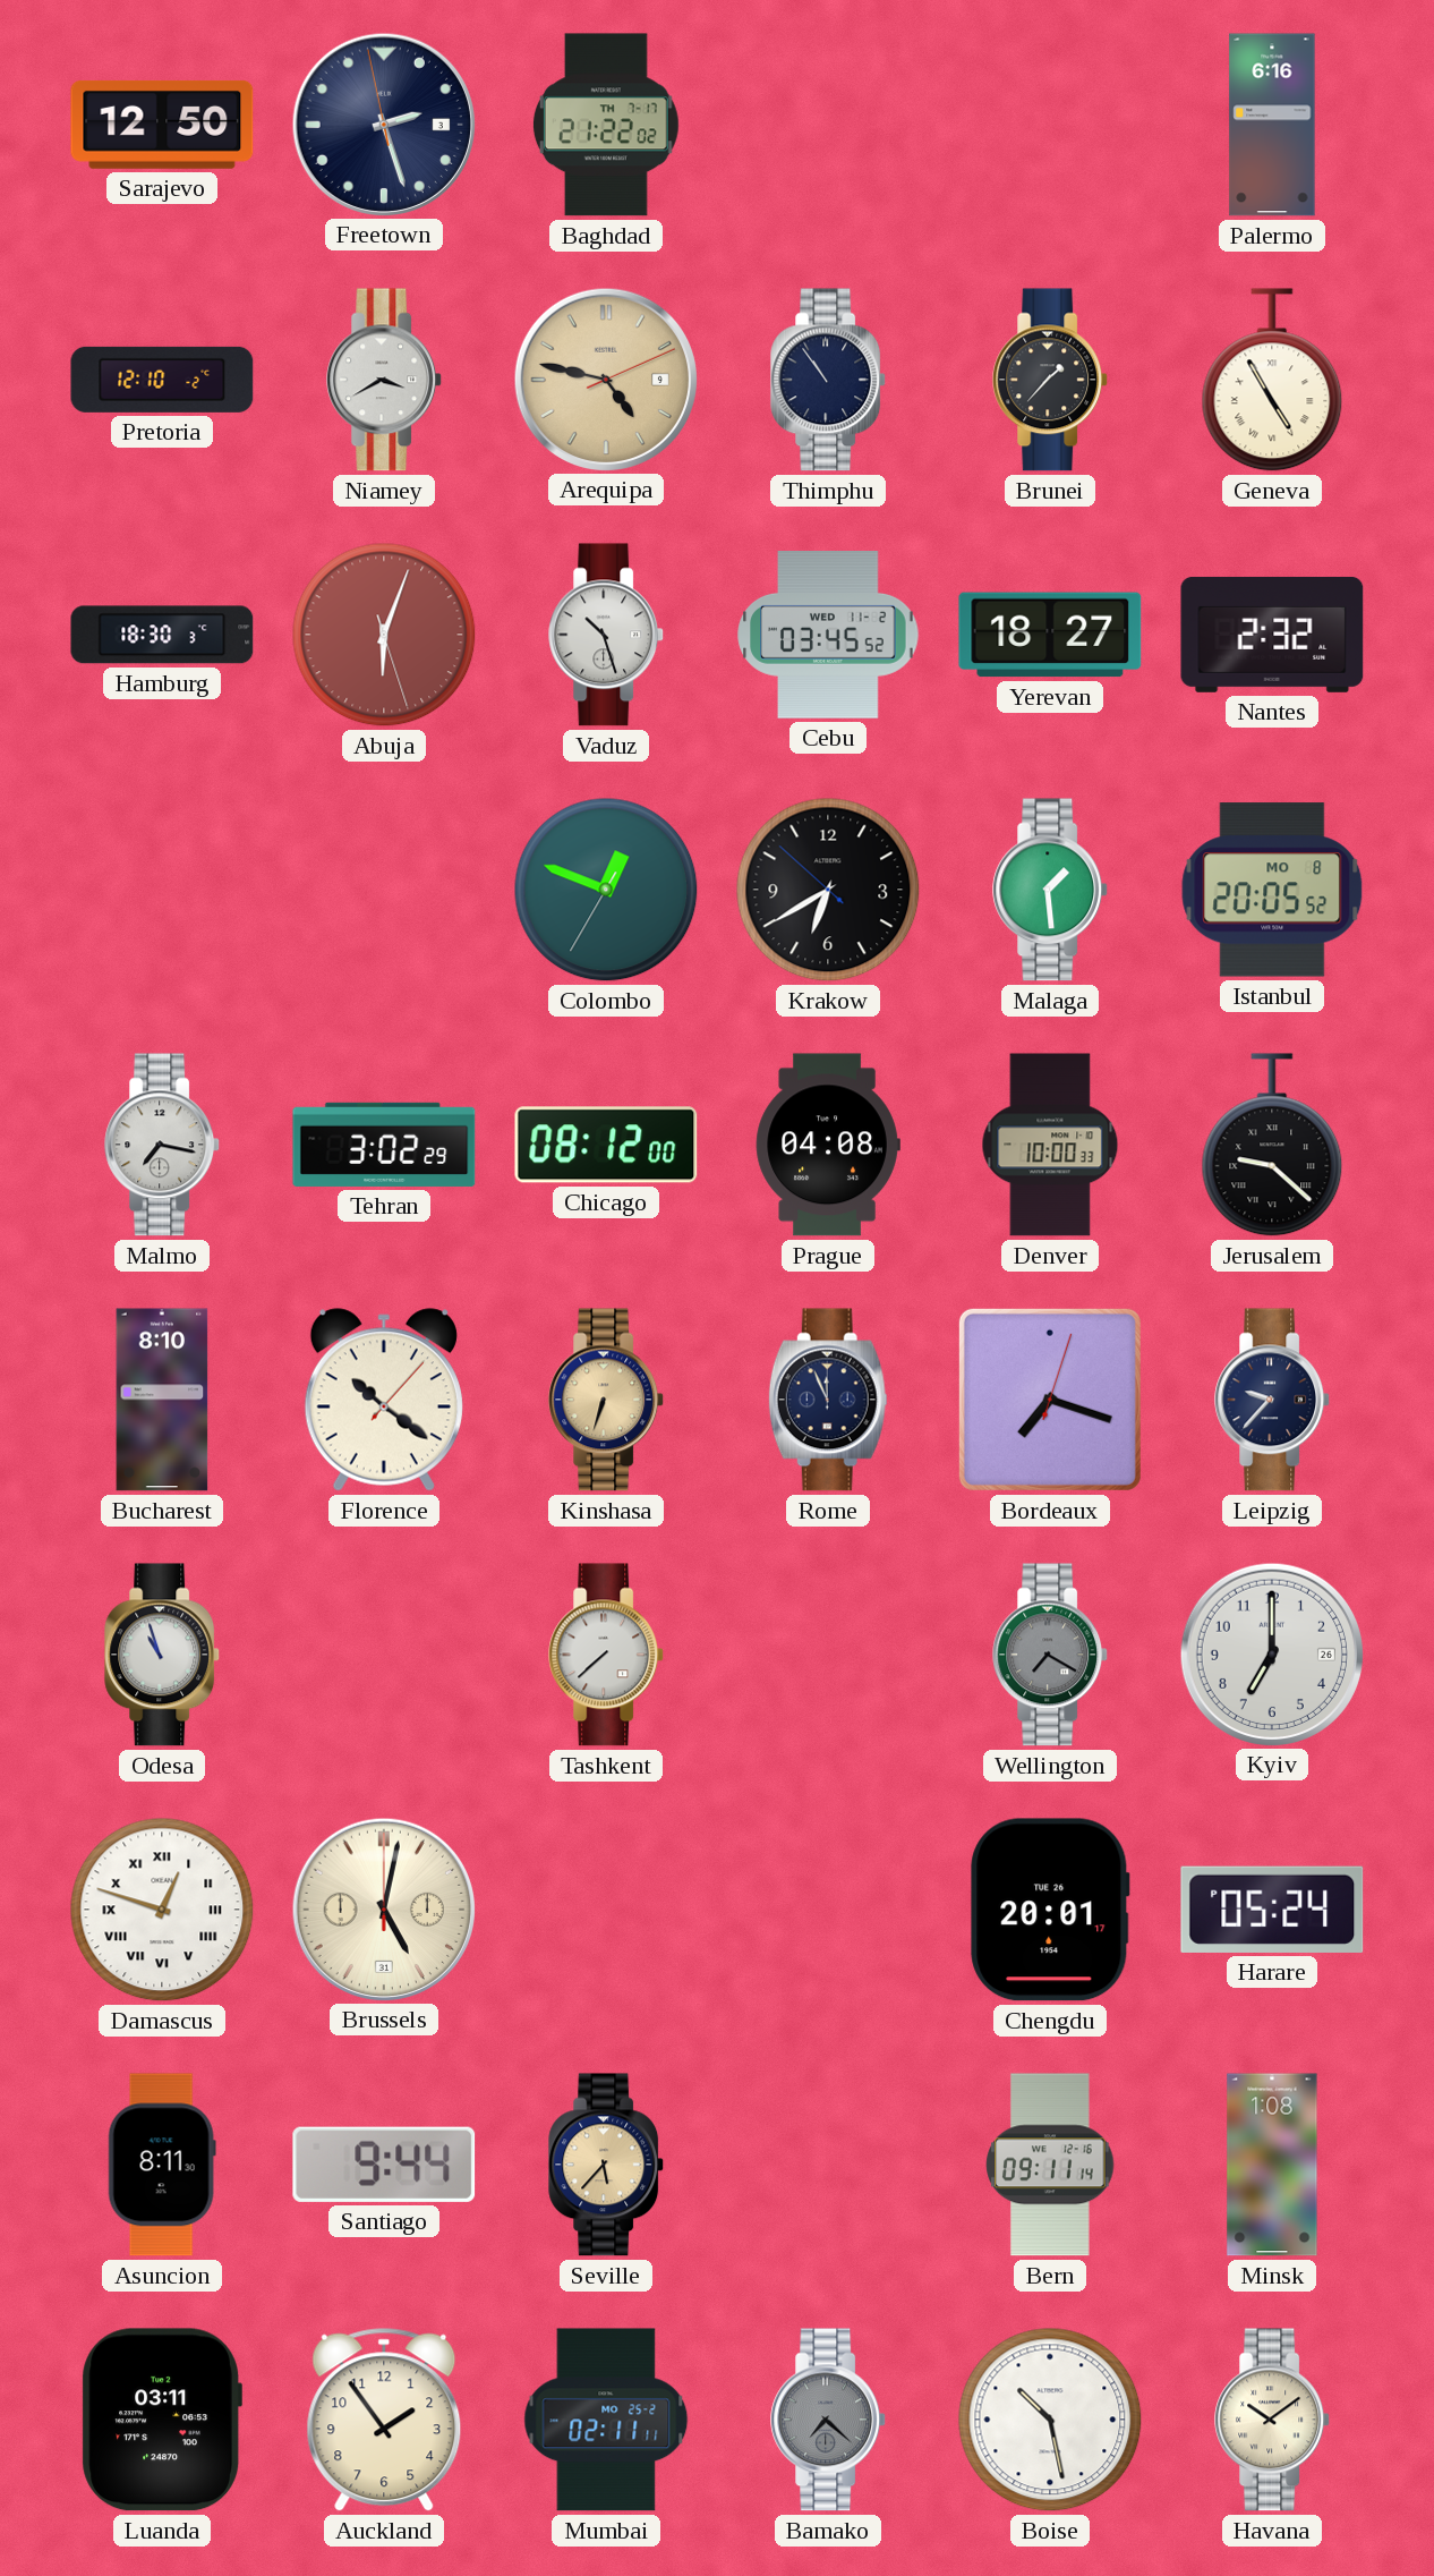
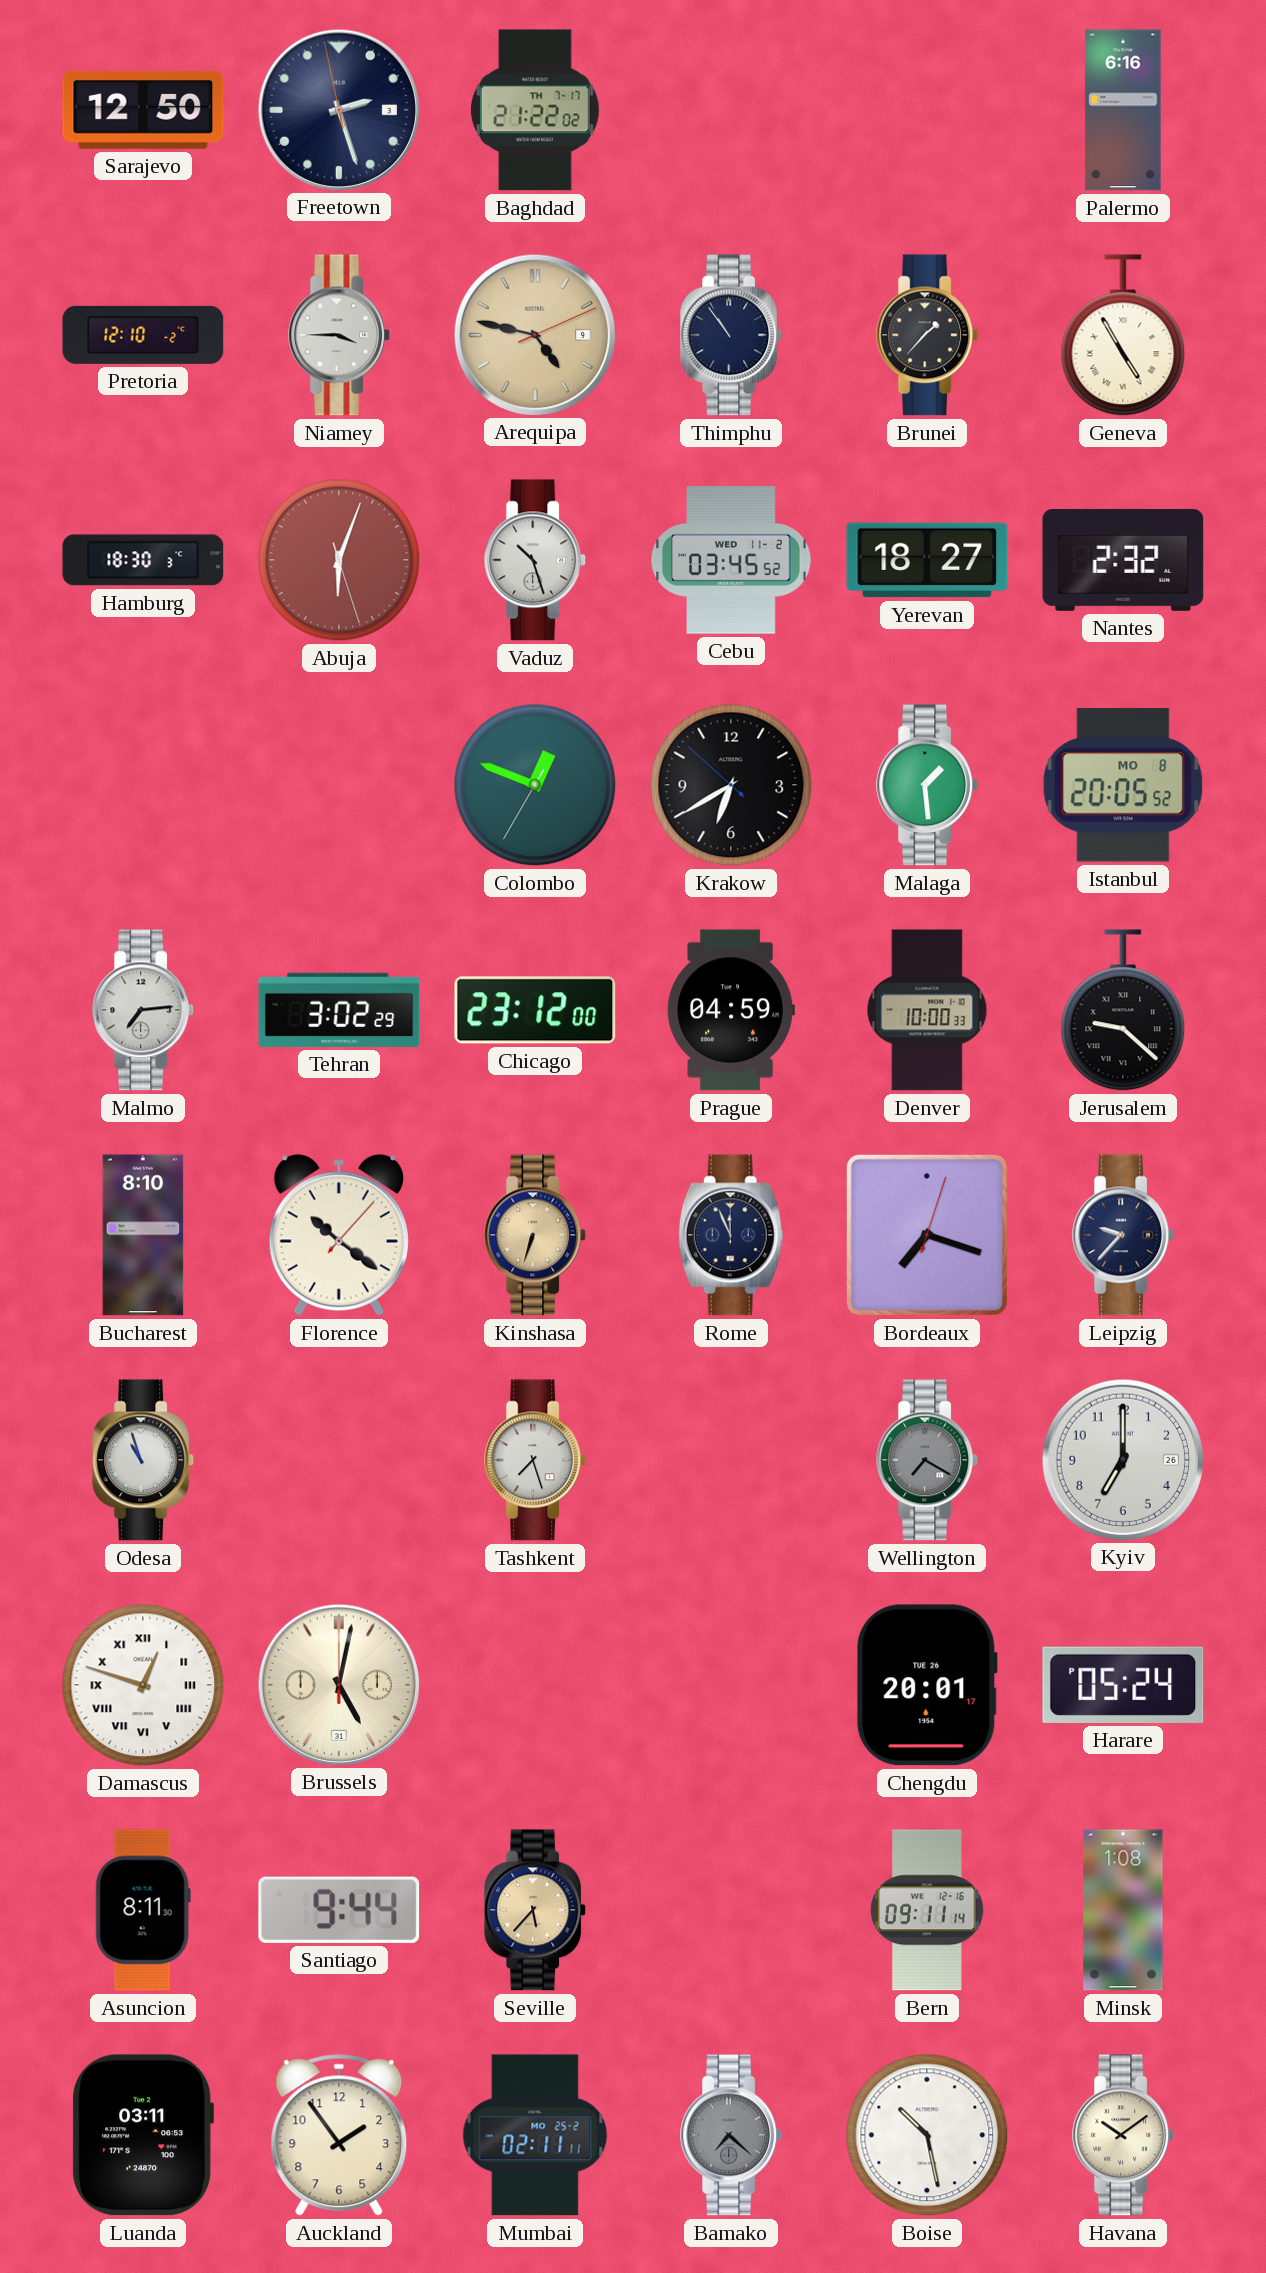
Niamey: 3:40 -> 3:45 (340, 335)
Malmo: 7:17 -> 7:14 (144, 1010)
Chicago: 08:12 -> 23:12 (535, 1010)
Prague: 04:08 -> 04:59 (731, 1010)
Tashkent: 7:38 -> 7:27 (536, 1460)
